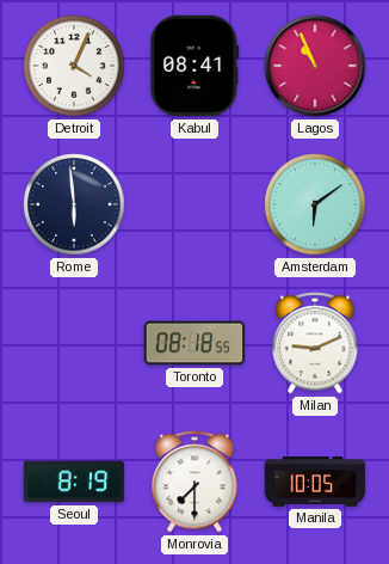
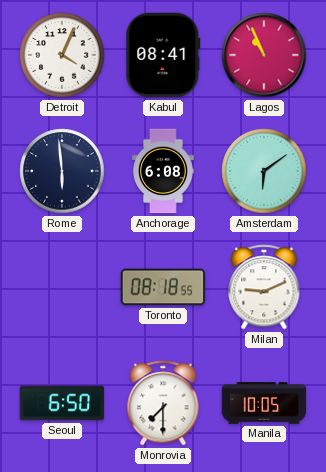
Anchorage: none -> 6:08 (163, 171)
Seoul: 8:19 -> 6:50 (62, 403)
